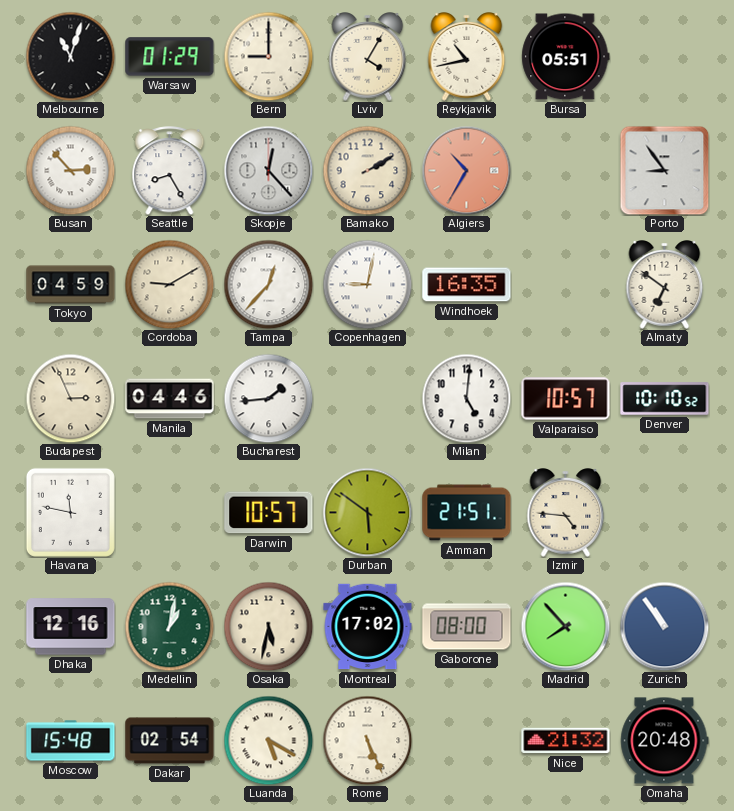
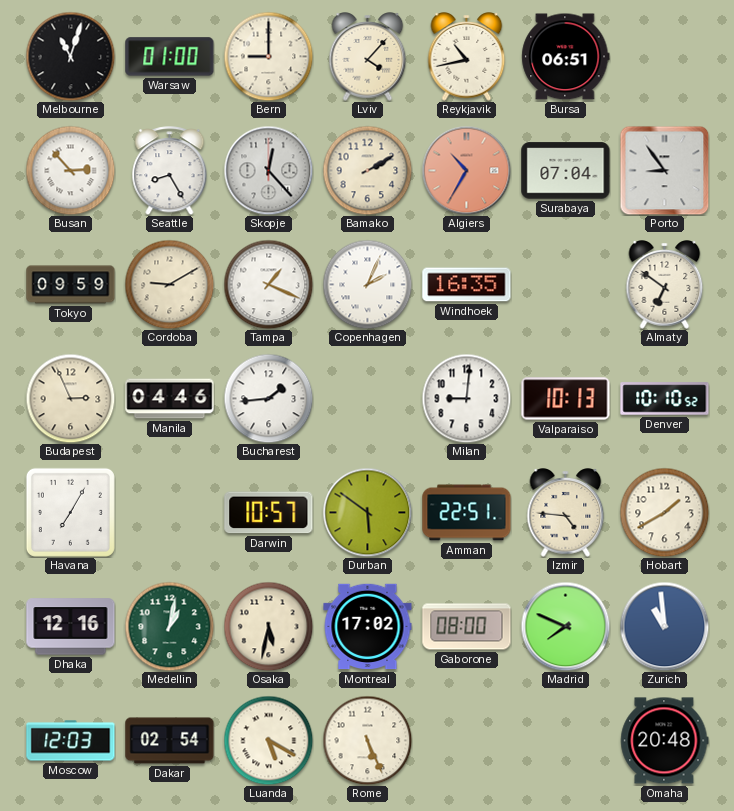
Warsaw: 01:29 -> 01:00 (170, 57)
Lviv: 4:05 -> 4:07 (368, 57)
Bursa: 05:51 -> 06:51 (566, 57)
Surabaya: none -> 07:04 (566, 171)
Tokyo: 04:59 -> 09:59 (71, 285)
Tampa: 12:37 -> 1:19 (268, 284)
Copenhagen: 9:02 -> 2:04 (367, 284)
Milan: 5:01 -> 9:01 (466, 398)
Valparaiso: 10:57 -> 10:13 (566, 399)
Havana: 11:47 -> 7:05 (70, 512)
Amman: 21:51 -> 22:51 (467, 513)
Hobart: none -> 1:40 (664, 512)
Madrid: 7:53 -> 7:49 (565, 626)
Zurich: 10:54 -> 10:59 (664, 626)
Moscow: 15:48 -> 12:03 (71, 741)
Nice: 21:32 -> none (566, 741)
